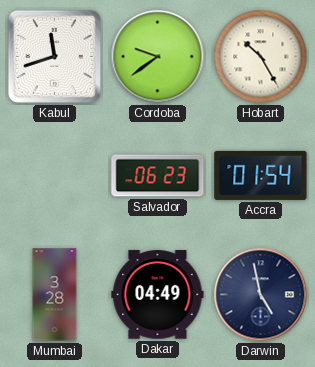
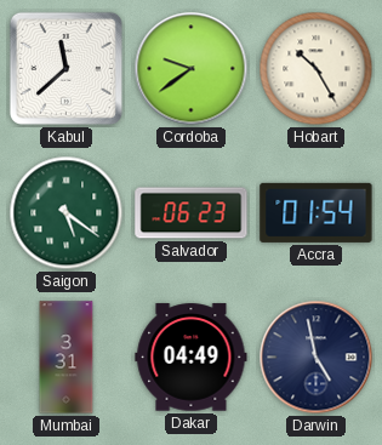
Kabul: 11:42 -> 11:38 (65, 68)
Saigon: none -> 5:21 (67, 213)
Mumbai: 3:28 -> 3:31 (67, 358)
